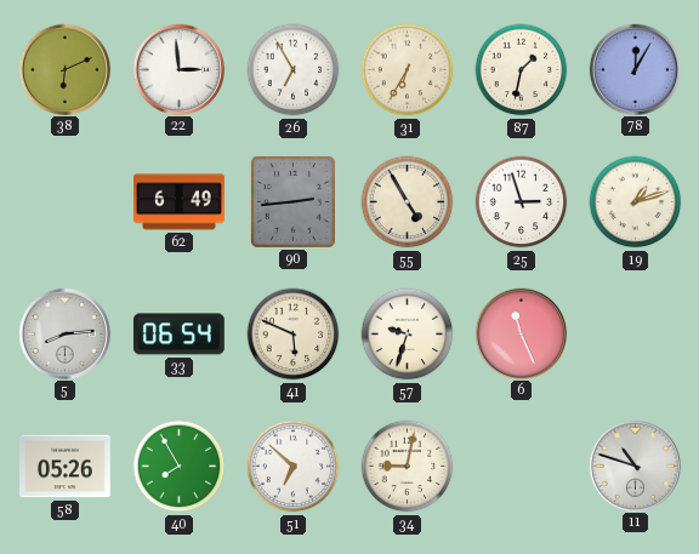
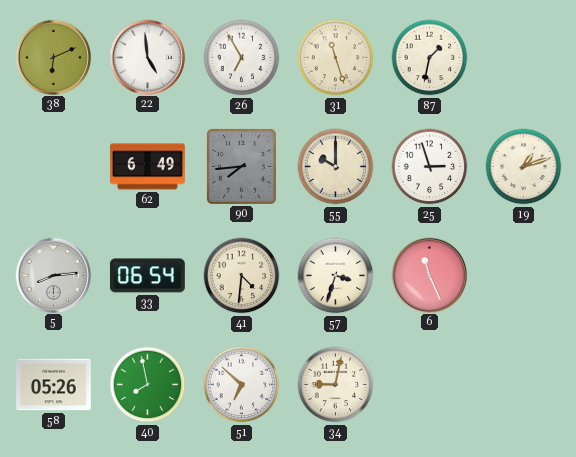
22: 2:59 -> 4:59 (147, 57)
31: 6:35 -> 11:27 (336, 58)
78: 12:05 -> none (635, 69)
90: 2:44 -> 7:44 (241, 166)
55: 4:55 -> 10:00 (336, 167)
41: 5:49 -> 4:31 (242, 276)
57: 9:33 -> 3:33 (336, 276)
40: 7:55 -> 7:58 (148, 385)
11: 10:48 -> none (635, 466)
